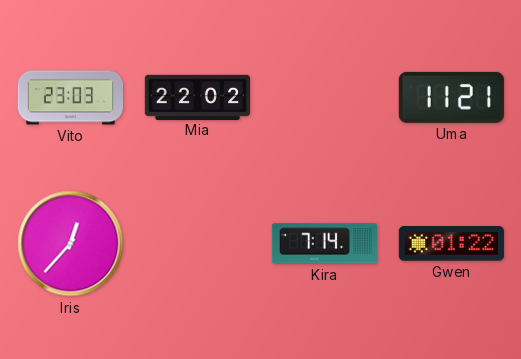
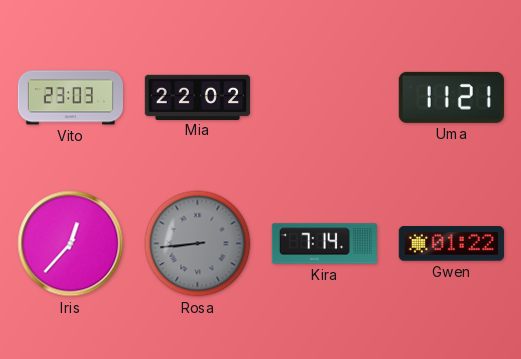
Rosa: none -> 8:44 (198, 244)
